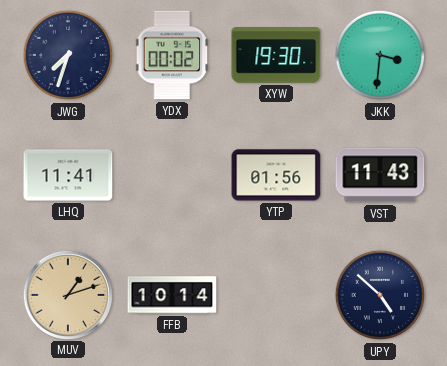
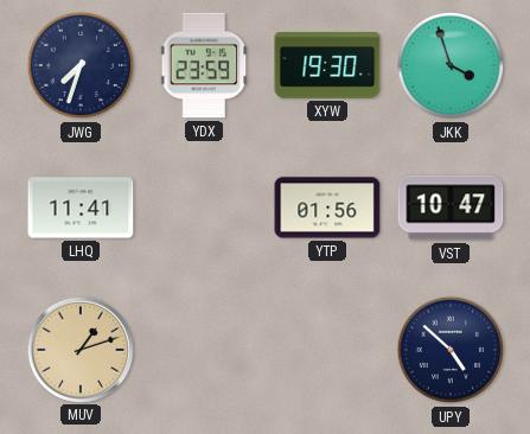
YDX: 00:02 -> 23:59 (204, 65)
JKK: 3:31 -> 3:57 (451, 65)
VST: 11:43 -> 10:47 (451, 208)
FFB: 10:14 -> none (172, 295)
